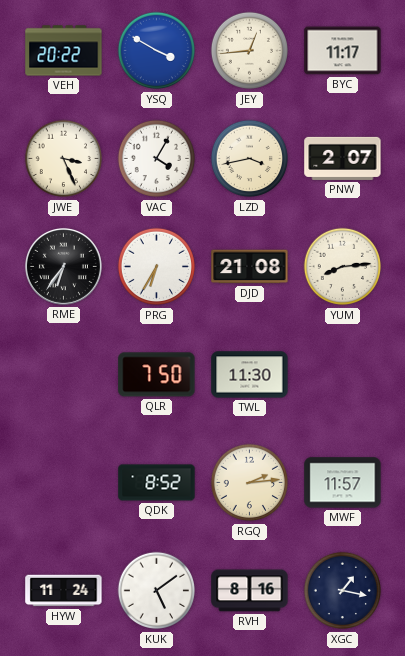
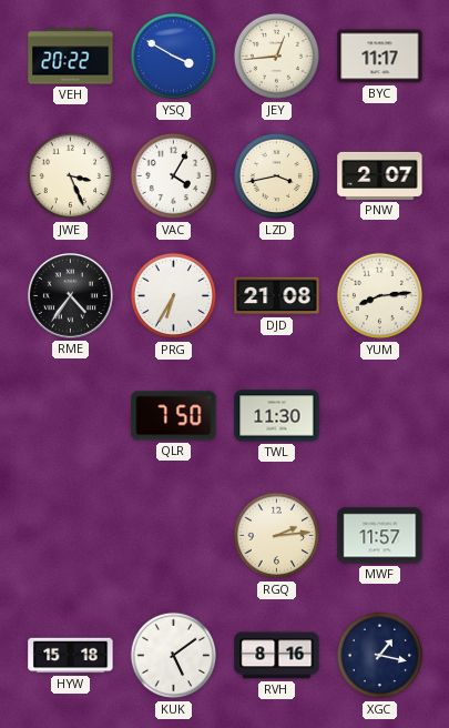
RME: 6:36 -> 4:36 (70, 295)
QDK: 8:52 -> none (157, 483)
HYW: 11:24 -> 15:18 (71, 656)
